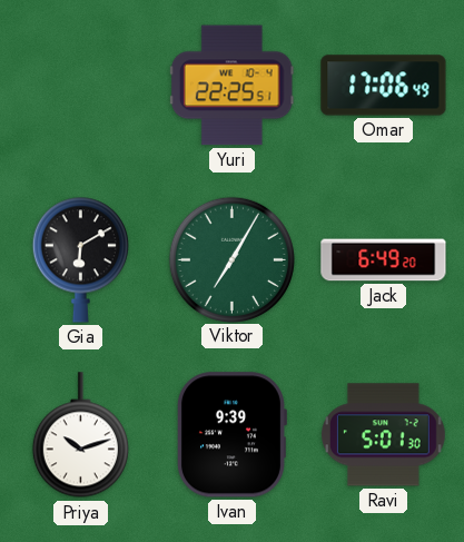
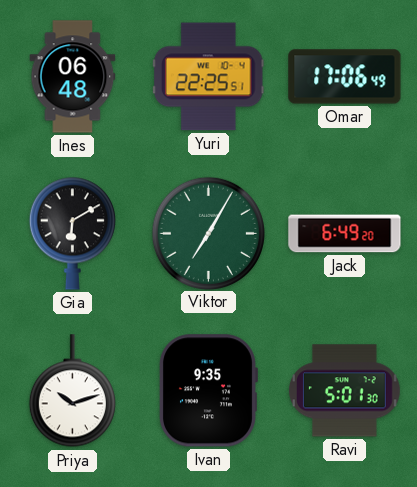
Ines: none -> 06:48 (73, 77)
Ivan: 9:39 -> 9:35 (208, 391)
